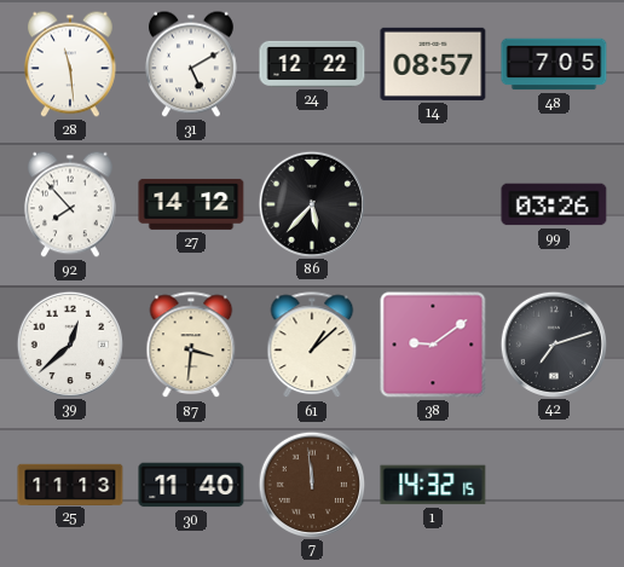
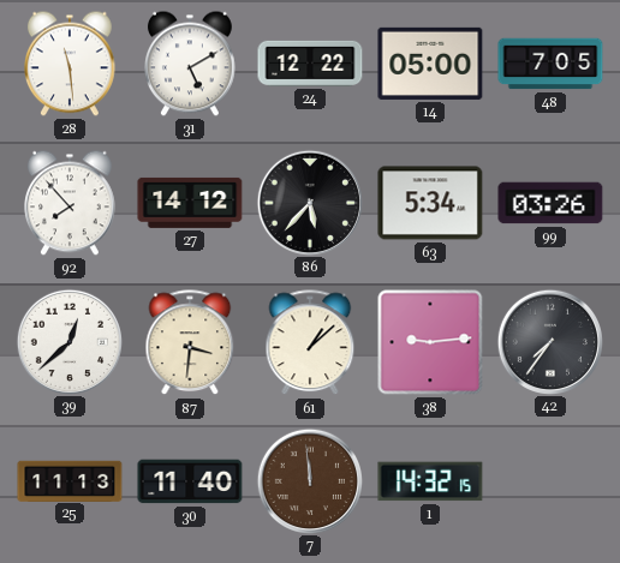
14: 08:57 -> 05:00 (430, 64)
63: none -> 5:34 (430, 203)
38: 9:09 -> 9:14 (430, 342)
42: 7:12 -> 7:36 (549, 341)
